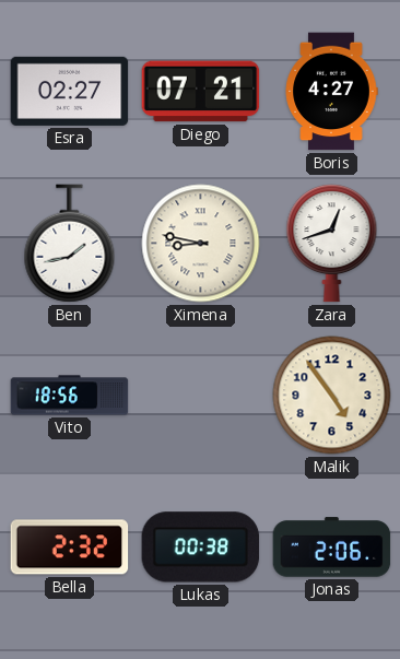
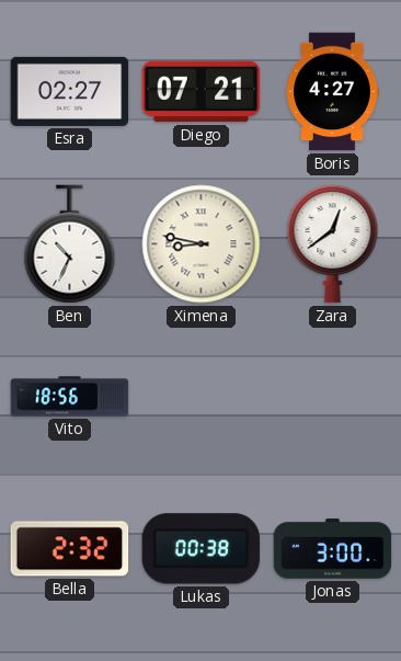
Ben: 1:43 -> 10:34 (70, 244)
Zara: 12:42 -> 12:39 (333, 244)
Malik: 4:54 -> none (332, 396)
Jonas: 2:06 -> 3:00 (333, 549)
